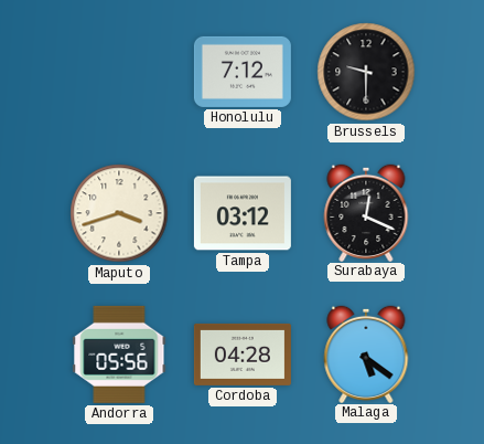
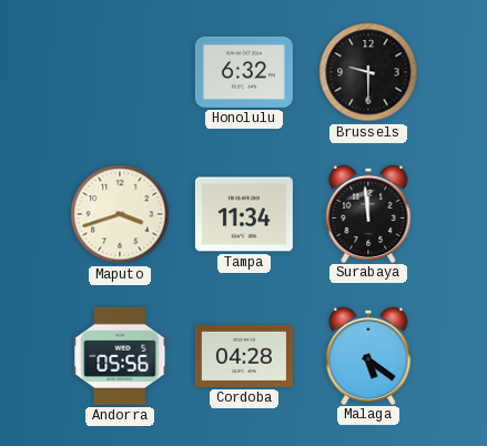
Honolulu: 7:12 -> 6:32 (244, 72)
Tampa: 03:12 -> 11:34 (244, 214)
Surabaya: 12:19 -> 11:59 (368, 213)
